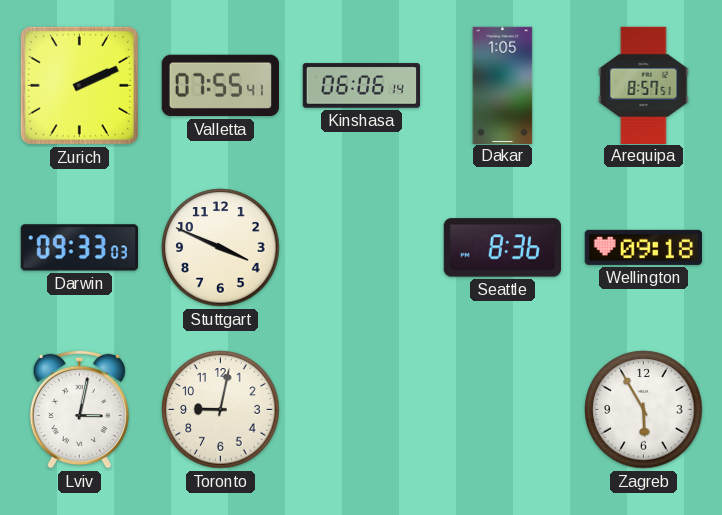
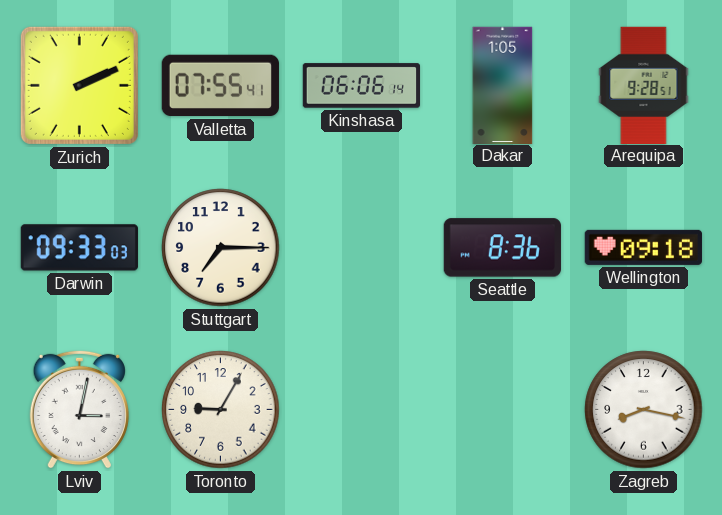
Arequipa: 8:57 -> 9:28 (644, 85)
Stuttgart: 3:49 -> 7:15 (221, 248)
Toronto: 9:02 -> 9:05 (221, 410)
Zagreb: 5:55 -> 8:17 (644, 410)
